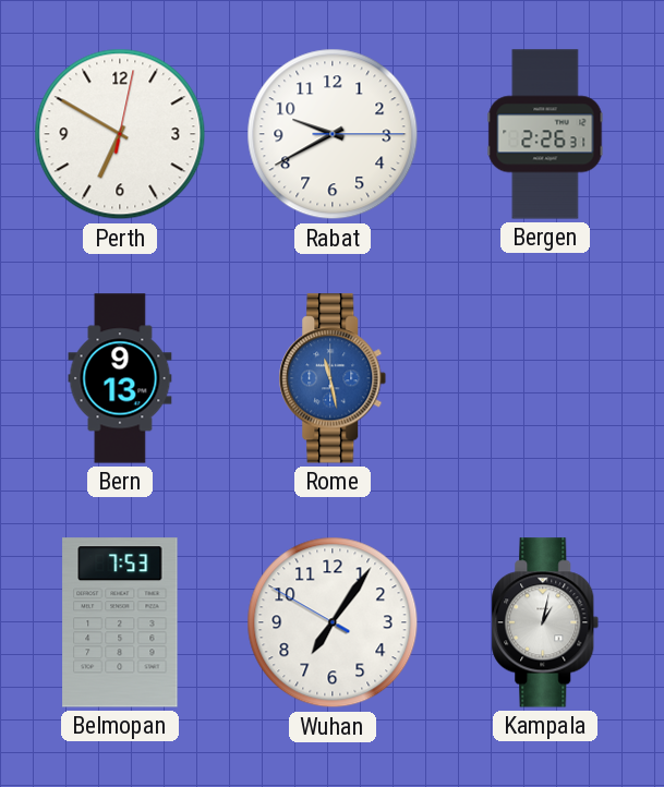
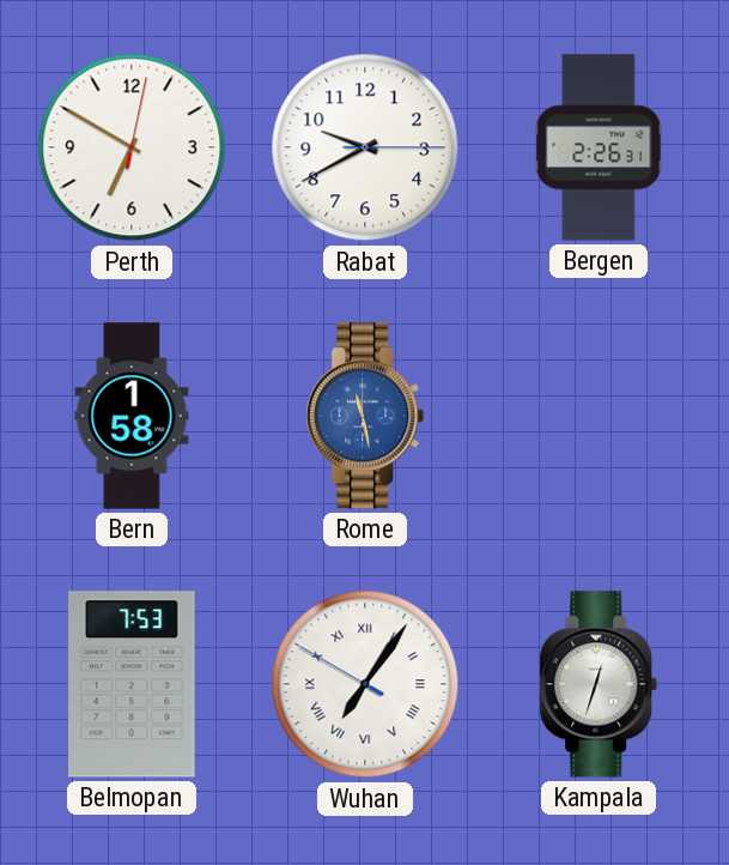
Bern: 9:13 -> 1:58 (132, 416)
Wuhan numerals: Arabic -> Roman (365, 684)
Kampala: 1:02 -> 12:33 (599, 684)
